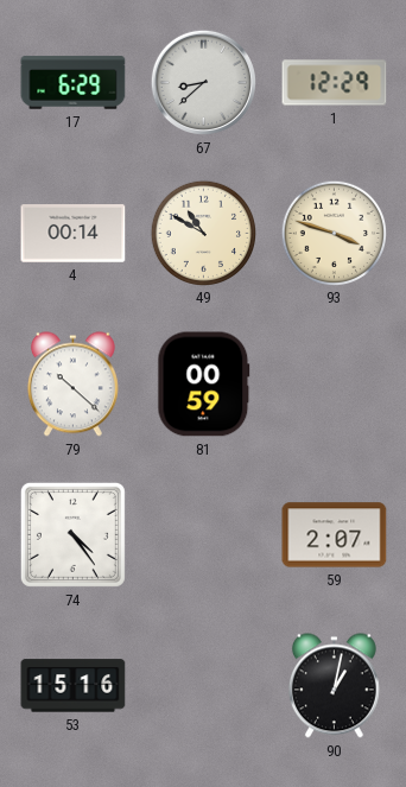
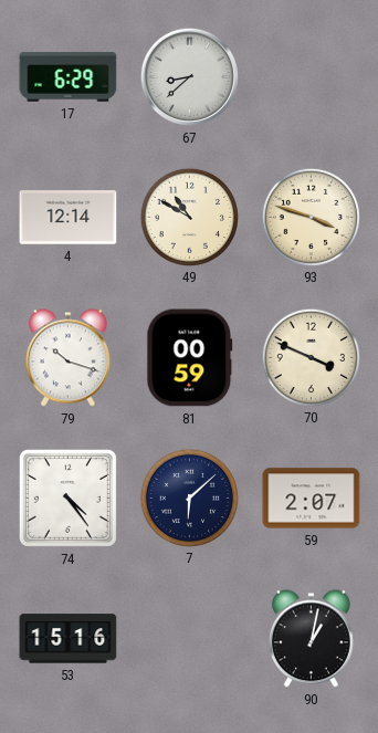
1: 12:29 -> none (335, 83)
4: 00:14 -> 12:14 (69, 218)
79: 10:22 -> 10:18 (67, 358)
70: none -> 3:49 (311, 357)
7: none -> 6:08 (189, 498)
